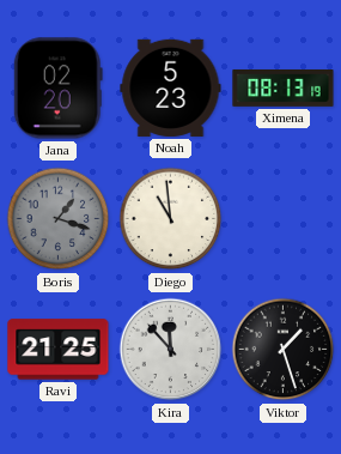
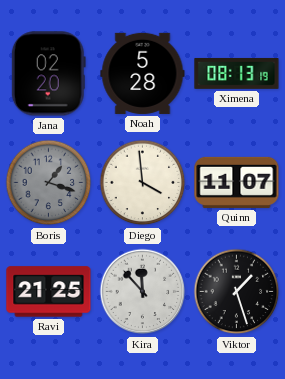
Noah: 5:23 -> 5:28 (143, 73)
Diego: 10:59 -> 3:59 (143, 183)
Quinn: none -> 11:07 (237, 182)
